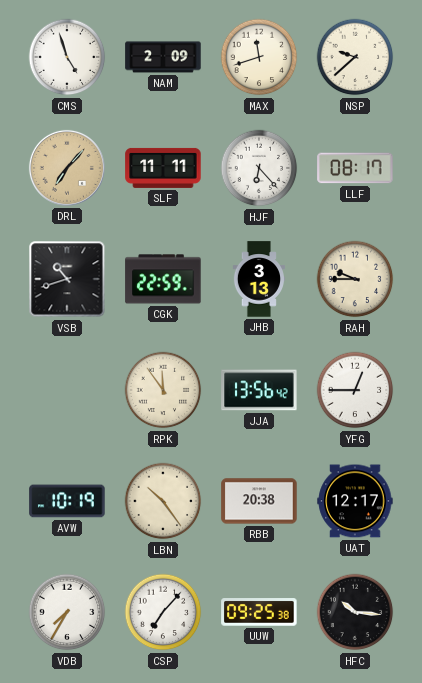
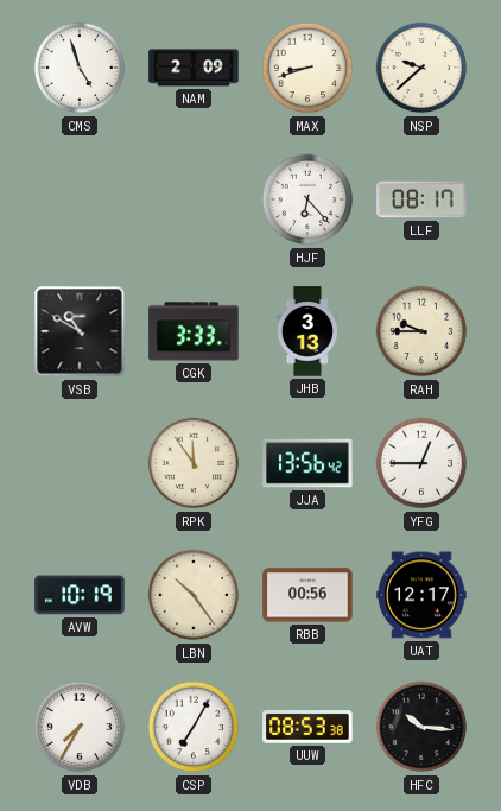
MAX: 11:42 -> 8:42 (307, 68)
DRL: 7:07 -> none (67, 168)
SLF: 11:11 -> none (163, 168)
VSB: 10:42 -> 10:50 (80, 331)
CGK: 22:59 -> 3:33 (194, 331)
RBB: 20:38 -> 00:56 (307, 595)
CSP: 7:07 -> 7:05 (194, 727)
UUW: 09:25 -> 08:53 (307, 727)
